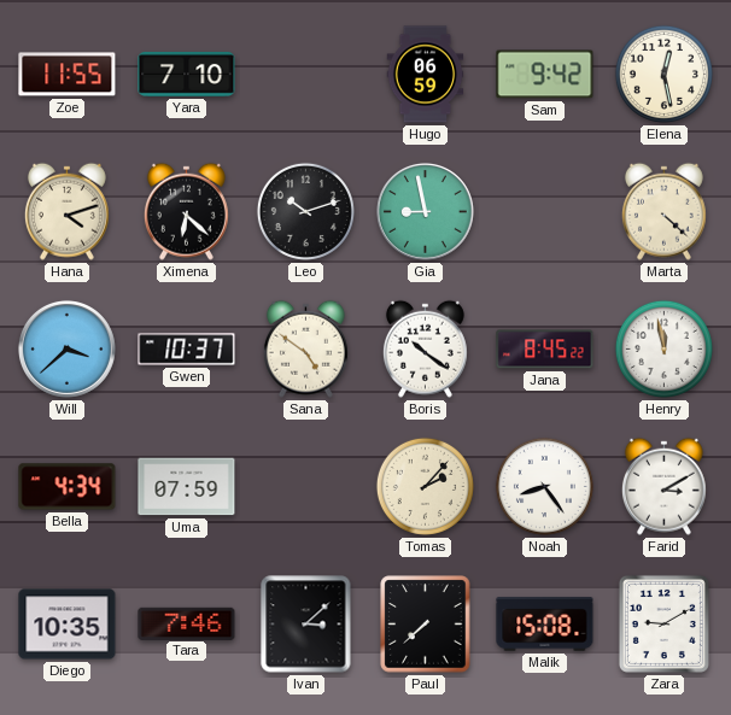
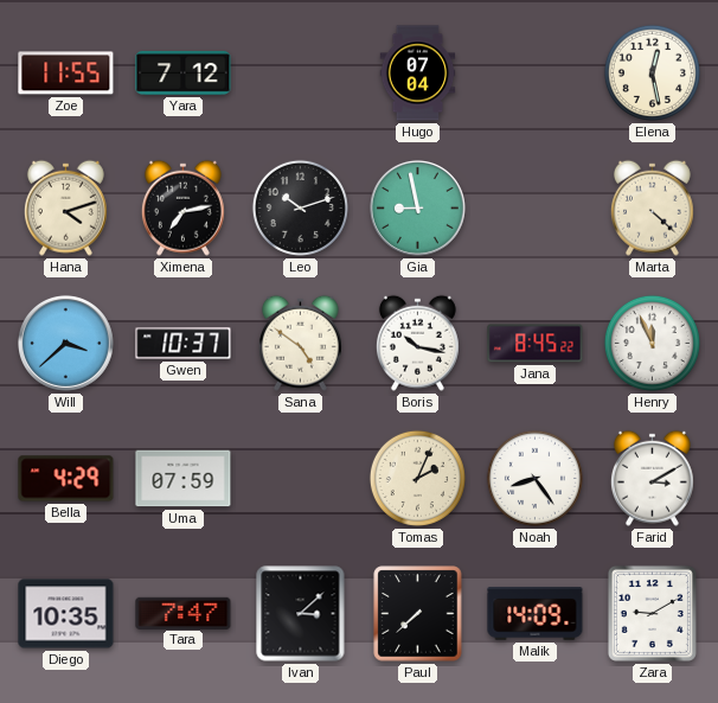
Yara: 7:10 -> 7:12 (184, 72)
Hugo: 06:59 -> 07:04 (418, 74)
Sam: 9:42 -> none (545, 75)
Ximena: 6:22 -> 7:13 (182, 207)
Boris: 10:21 -> 10:17 (417, 343)
Henry: 11:58 -> 11:56 (652, 343)
Bella: 4:34 -> 4:29 (66, 479)
Tomas: 2:07 -> 2:04 (417, 478)
Tara: 7:46 -> 7:47 (184, 613)
Malik: 15:08 -> 14:09 (536, 614)
